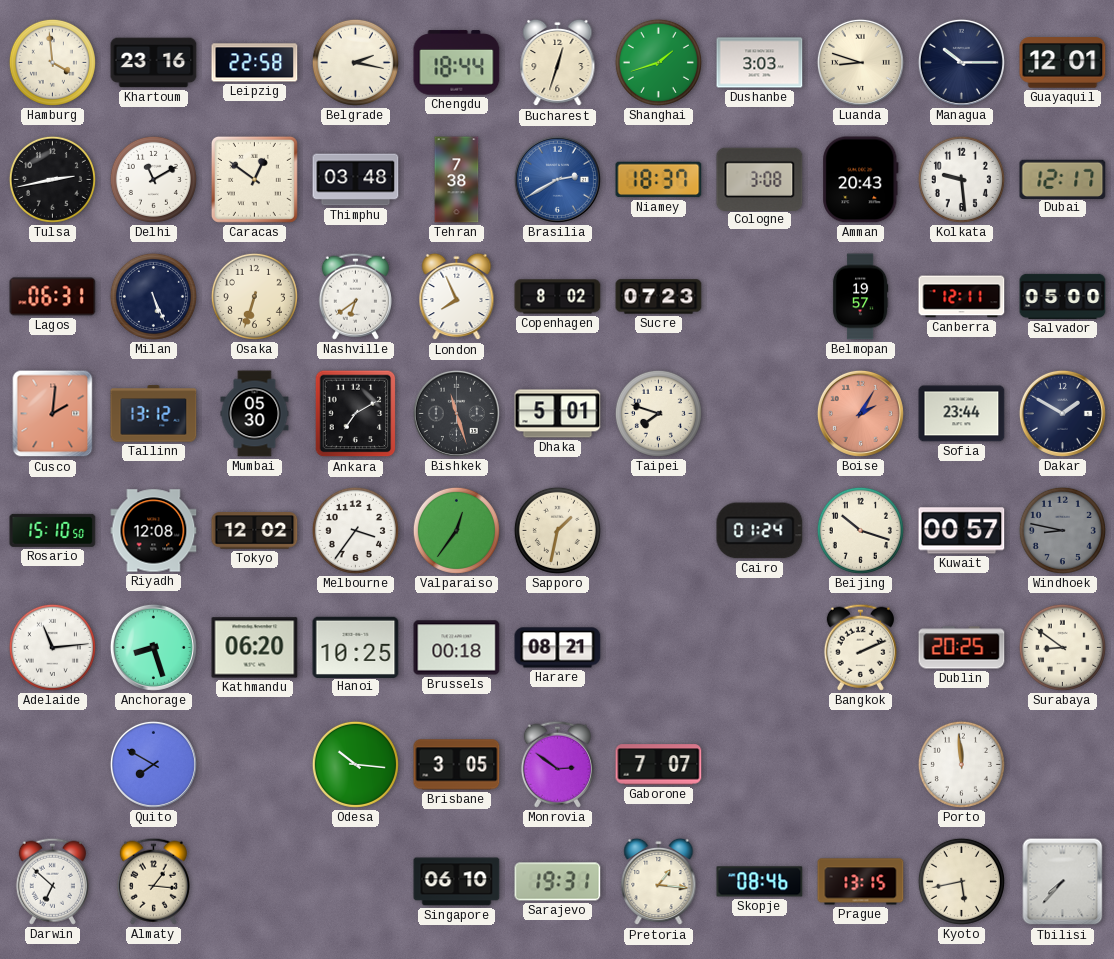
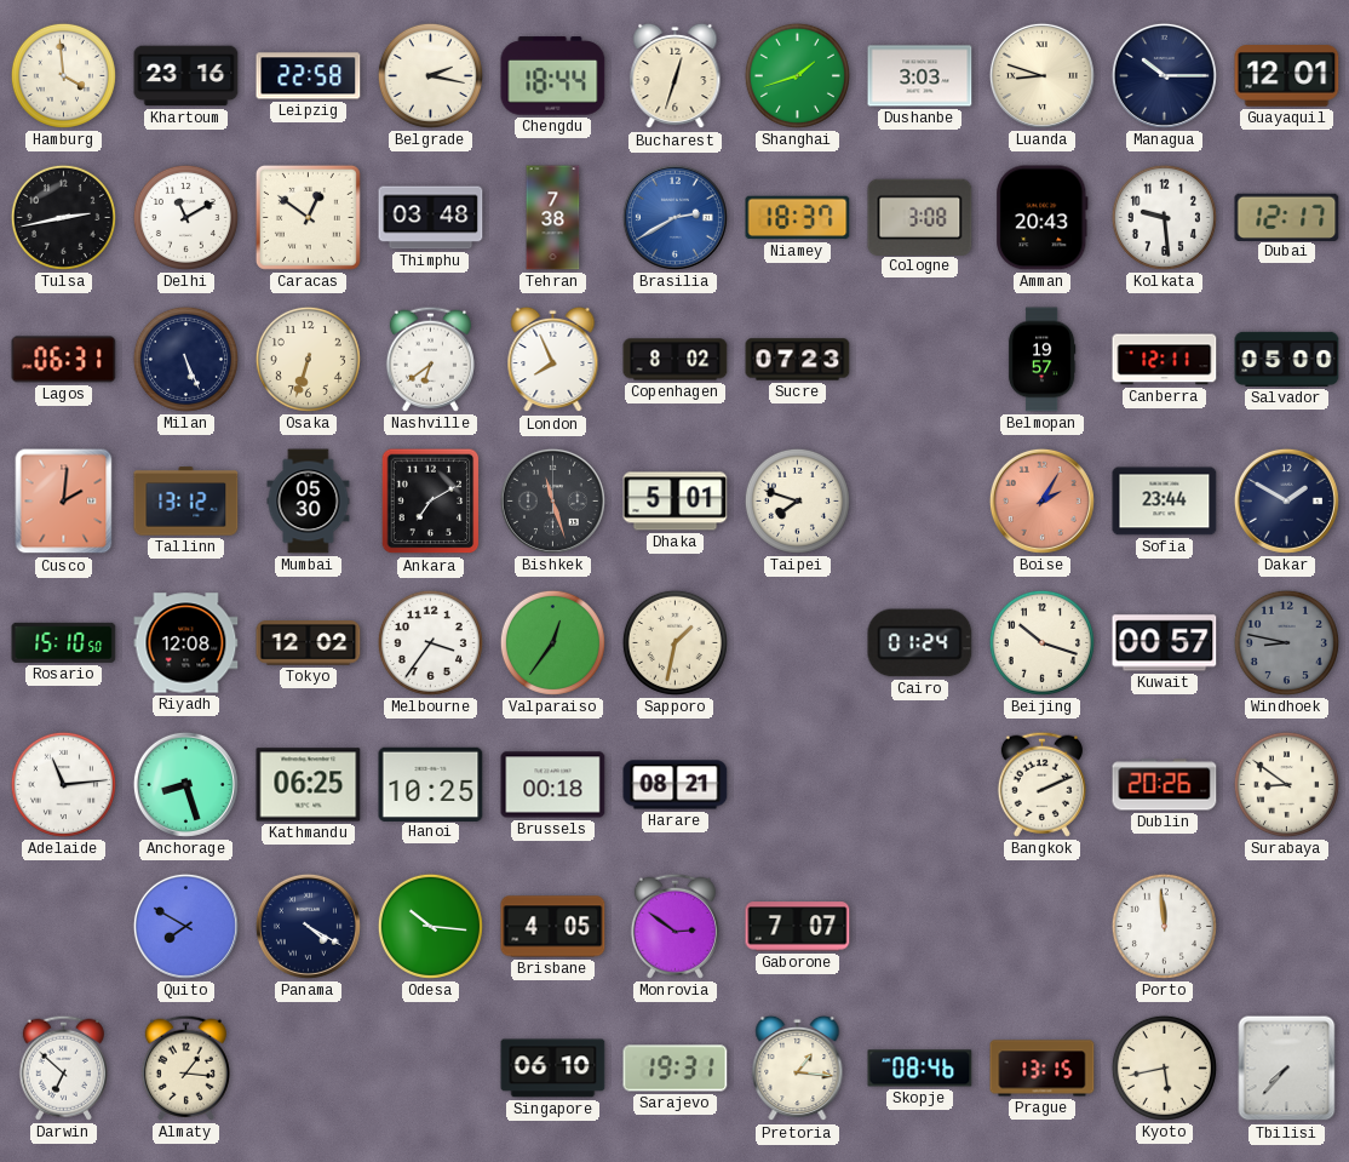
Kathmandu: 06:20 -> 06:25 (309, 785)
Dublin: 20:25 -> 20:26 (1165, 785)
Panama: none -> 4:20 (308, 926)
Brisbane: 3:05 -> 4:05 (553, 927)
